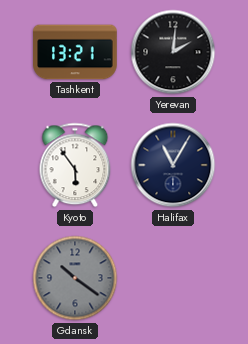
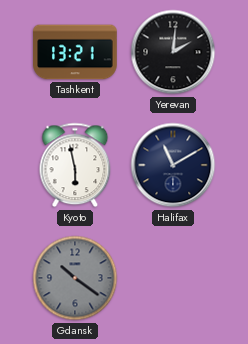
Kyoto: 5:54 -> 5:58 (75, 165)
Halifax: 11:05 -> 11:10 (173, 165)
